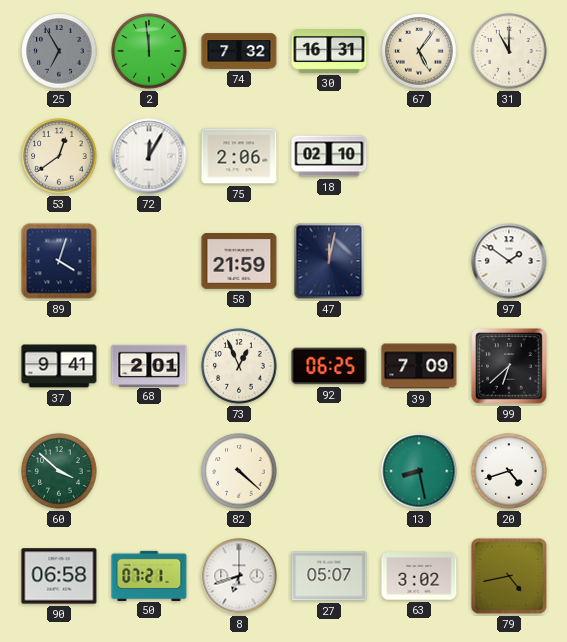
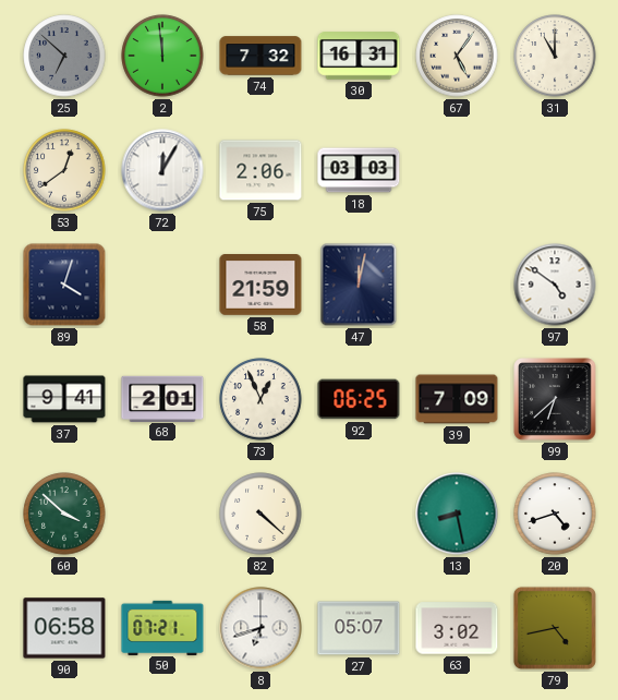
25: 6:55 -> 6:52 (64, 56)
18: 02:10 -> 03:03 (359, 170)
97: 1:51 -> 4:51 (555, 285)
